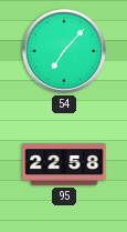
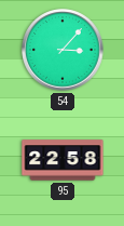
54: 7:07 -> 3:07 (63, 50)
